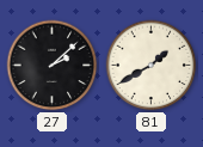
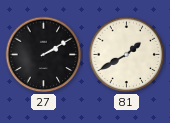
27: 2:08 -> 2:10 (44, 55)
